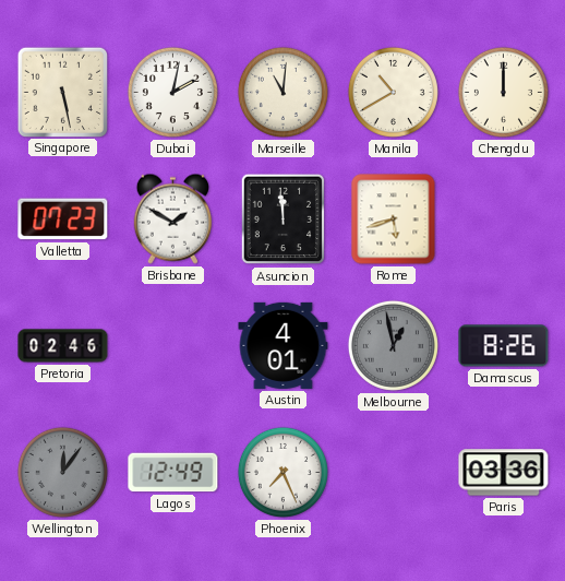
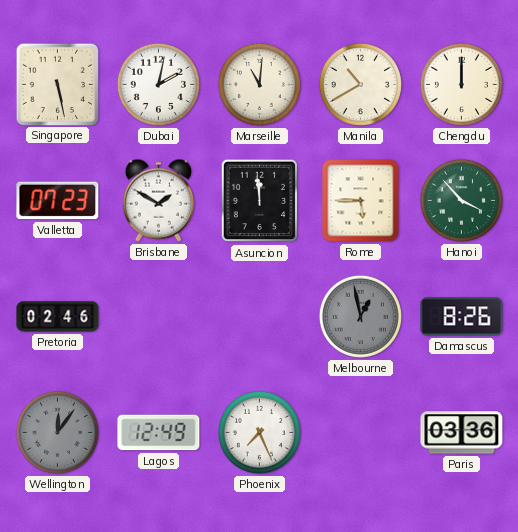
Rome: 5:42 -> 5:45 (361, 201)
Hanoi: none -> 3:53 (461, 200)
Austin: 4:01 -> none (284, 345)
